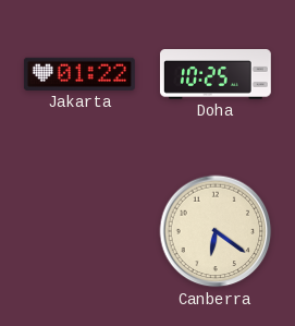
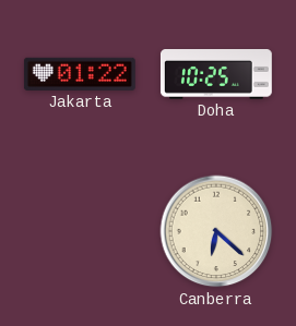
Canberra: 6:21 -> 6:22 (216, 231)
